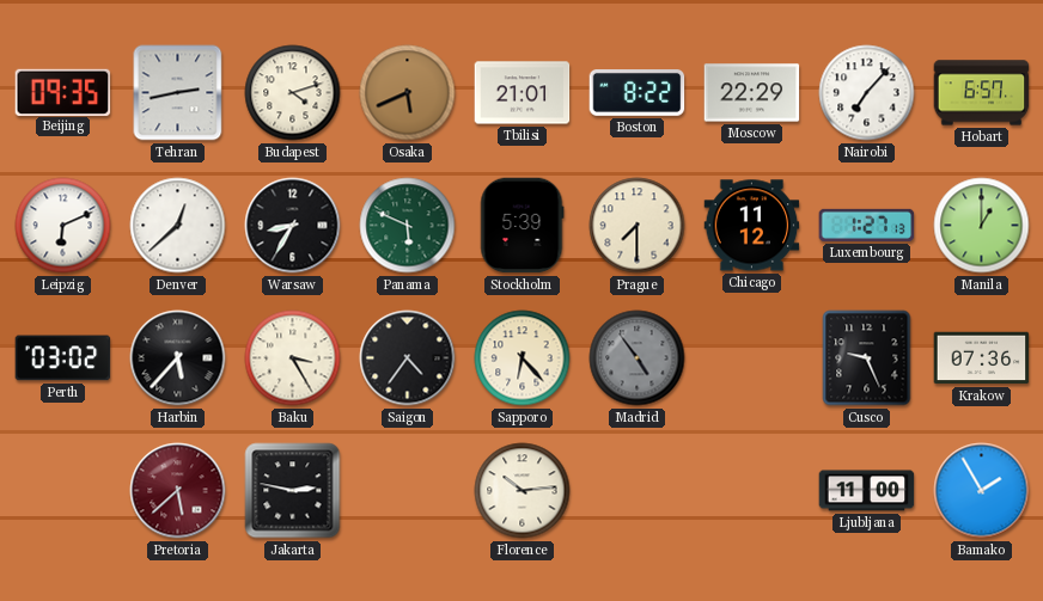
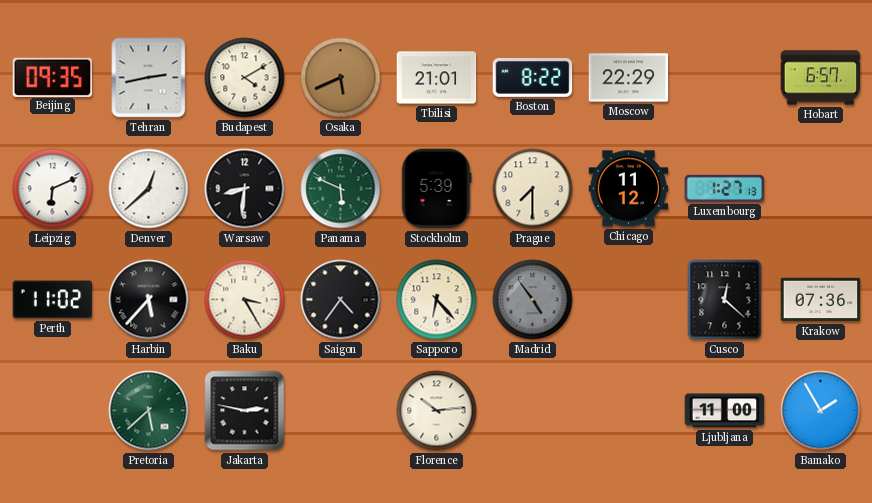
Budapest: 4:12 -> 4:10 (245, 78)
Nairobi: 7:07 -> none (867, 93)
Warsaw: 8:35 -> 8:31 (245, 189)
Manila: 1:00 -> none (982, 226)
Perth: 03:02 -> 11:02 (53, 300)
Cusco: 9:26 -> 12:22 (725, 300)
Pretoria dial: burgundy -> green (149, 411)
